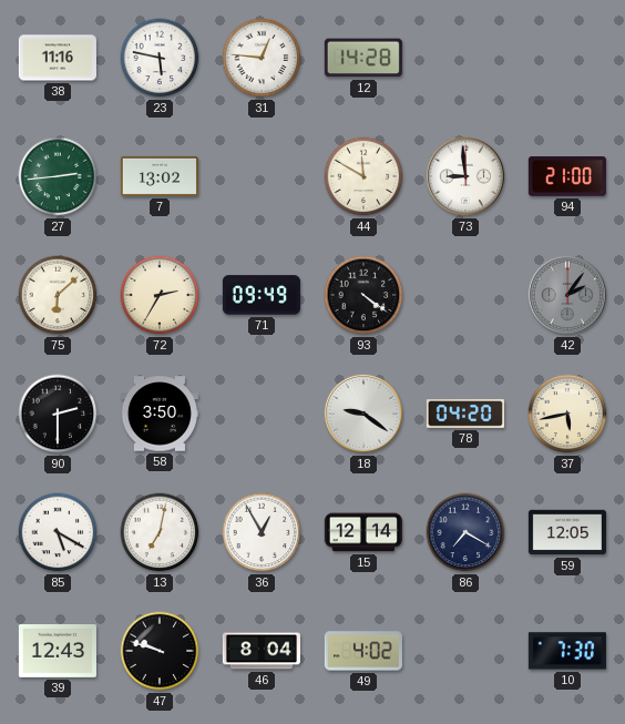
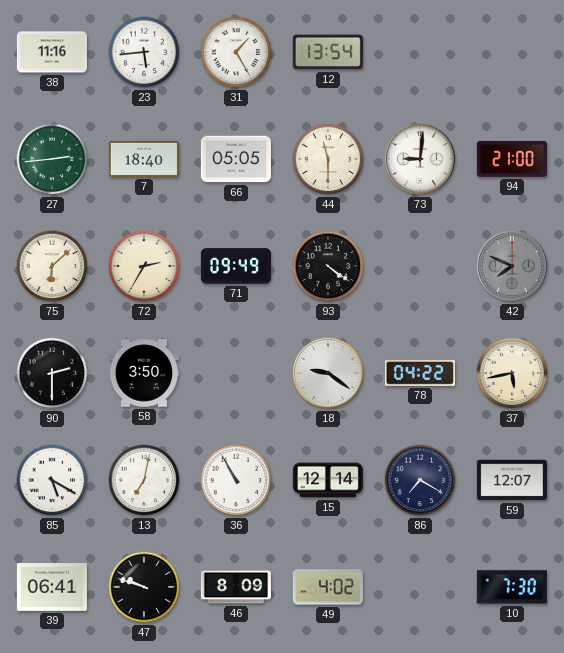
23: 5:47 -> 5:44 (144, 52)
31: 12:46 -> 1:25 (236, 52)
12: 14:28 -> 13:54 (328, 52)
7: 13:02 -> 18:40 (144, 159)
66: none -> 05:05 (236, 159)
44: 11:50 -> 11:30 (328, 159)
73: 8:59 -> 9:01 (420, 159)
42: 2:06 -> 7:49 (512, 266)
78: 04:20 -> 04:22 (420, 374)
36: 12:55 -> 10:55 (236, 480)
59: 12:05 -> 12:07 (512, 480)
39: 12:43 -> 06:41 (52, 588)
46: 8:04 -> 8:09 (236, 587)
